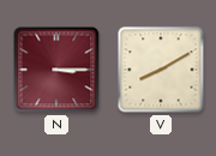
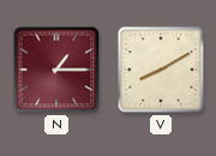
N: 3:15 -> 1:15 (56, 70)
